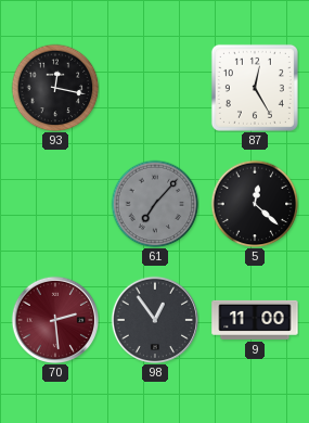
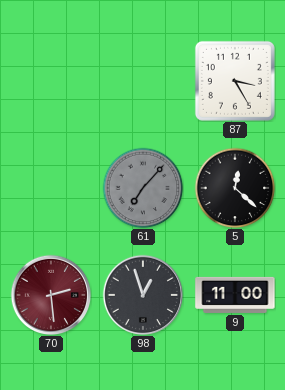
93: 12:17 -> none (55, 88)
87: 12:25 -> 3:25 (235, 81)
98: 12:54 -> 12:57 (142, 294)
